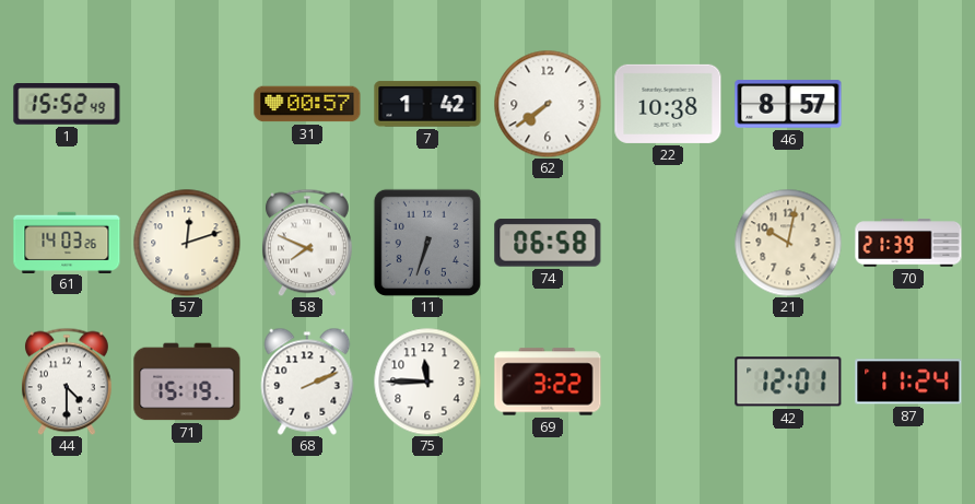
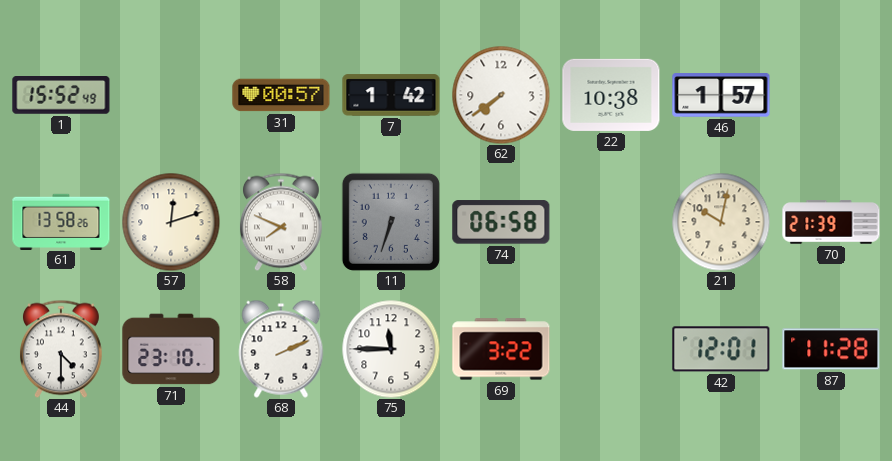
46: 8:57 -> 1:57 (721, 95)
61: 14:03 -> 13:58 (61, 221)
71: 15:19 -> 23:10 (171, 349)
87: 11:24 -> 11:28 (831, 349)
